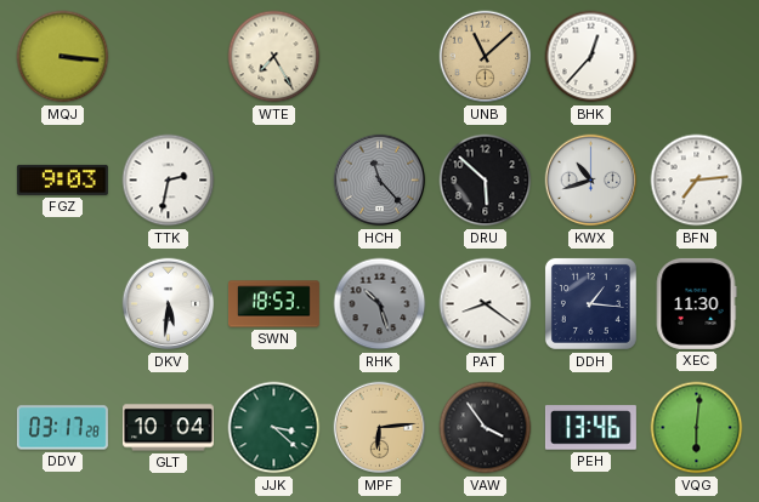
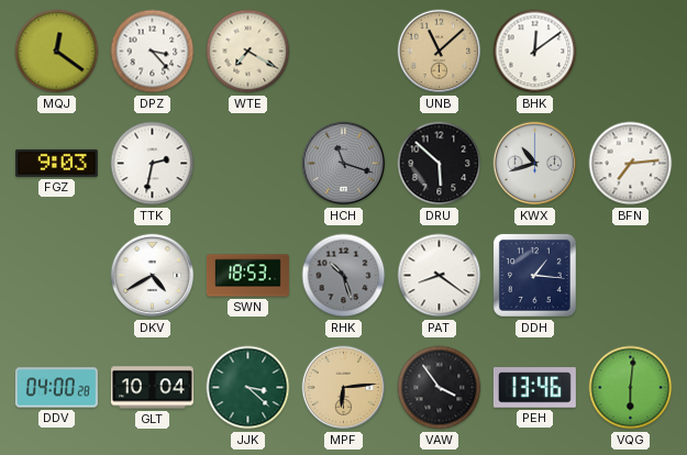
MQJ: 3:16 -> 12:21 (57, 52)
DPZ: none -> 3:23 (153, 52)
WTE: 7:25 -> 7:20 (248, 52)
BHK: 12:37 -> 12:09 (535, 52)
HCH: 11:23 -> 11:18 (344, 164)
DKV: 5:31 -> 4:40 (153, 276)
XEC: 11:30 -> none (696, 303)
DDV: 03:17 -> 04:00 (56, 388)
